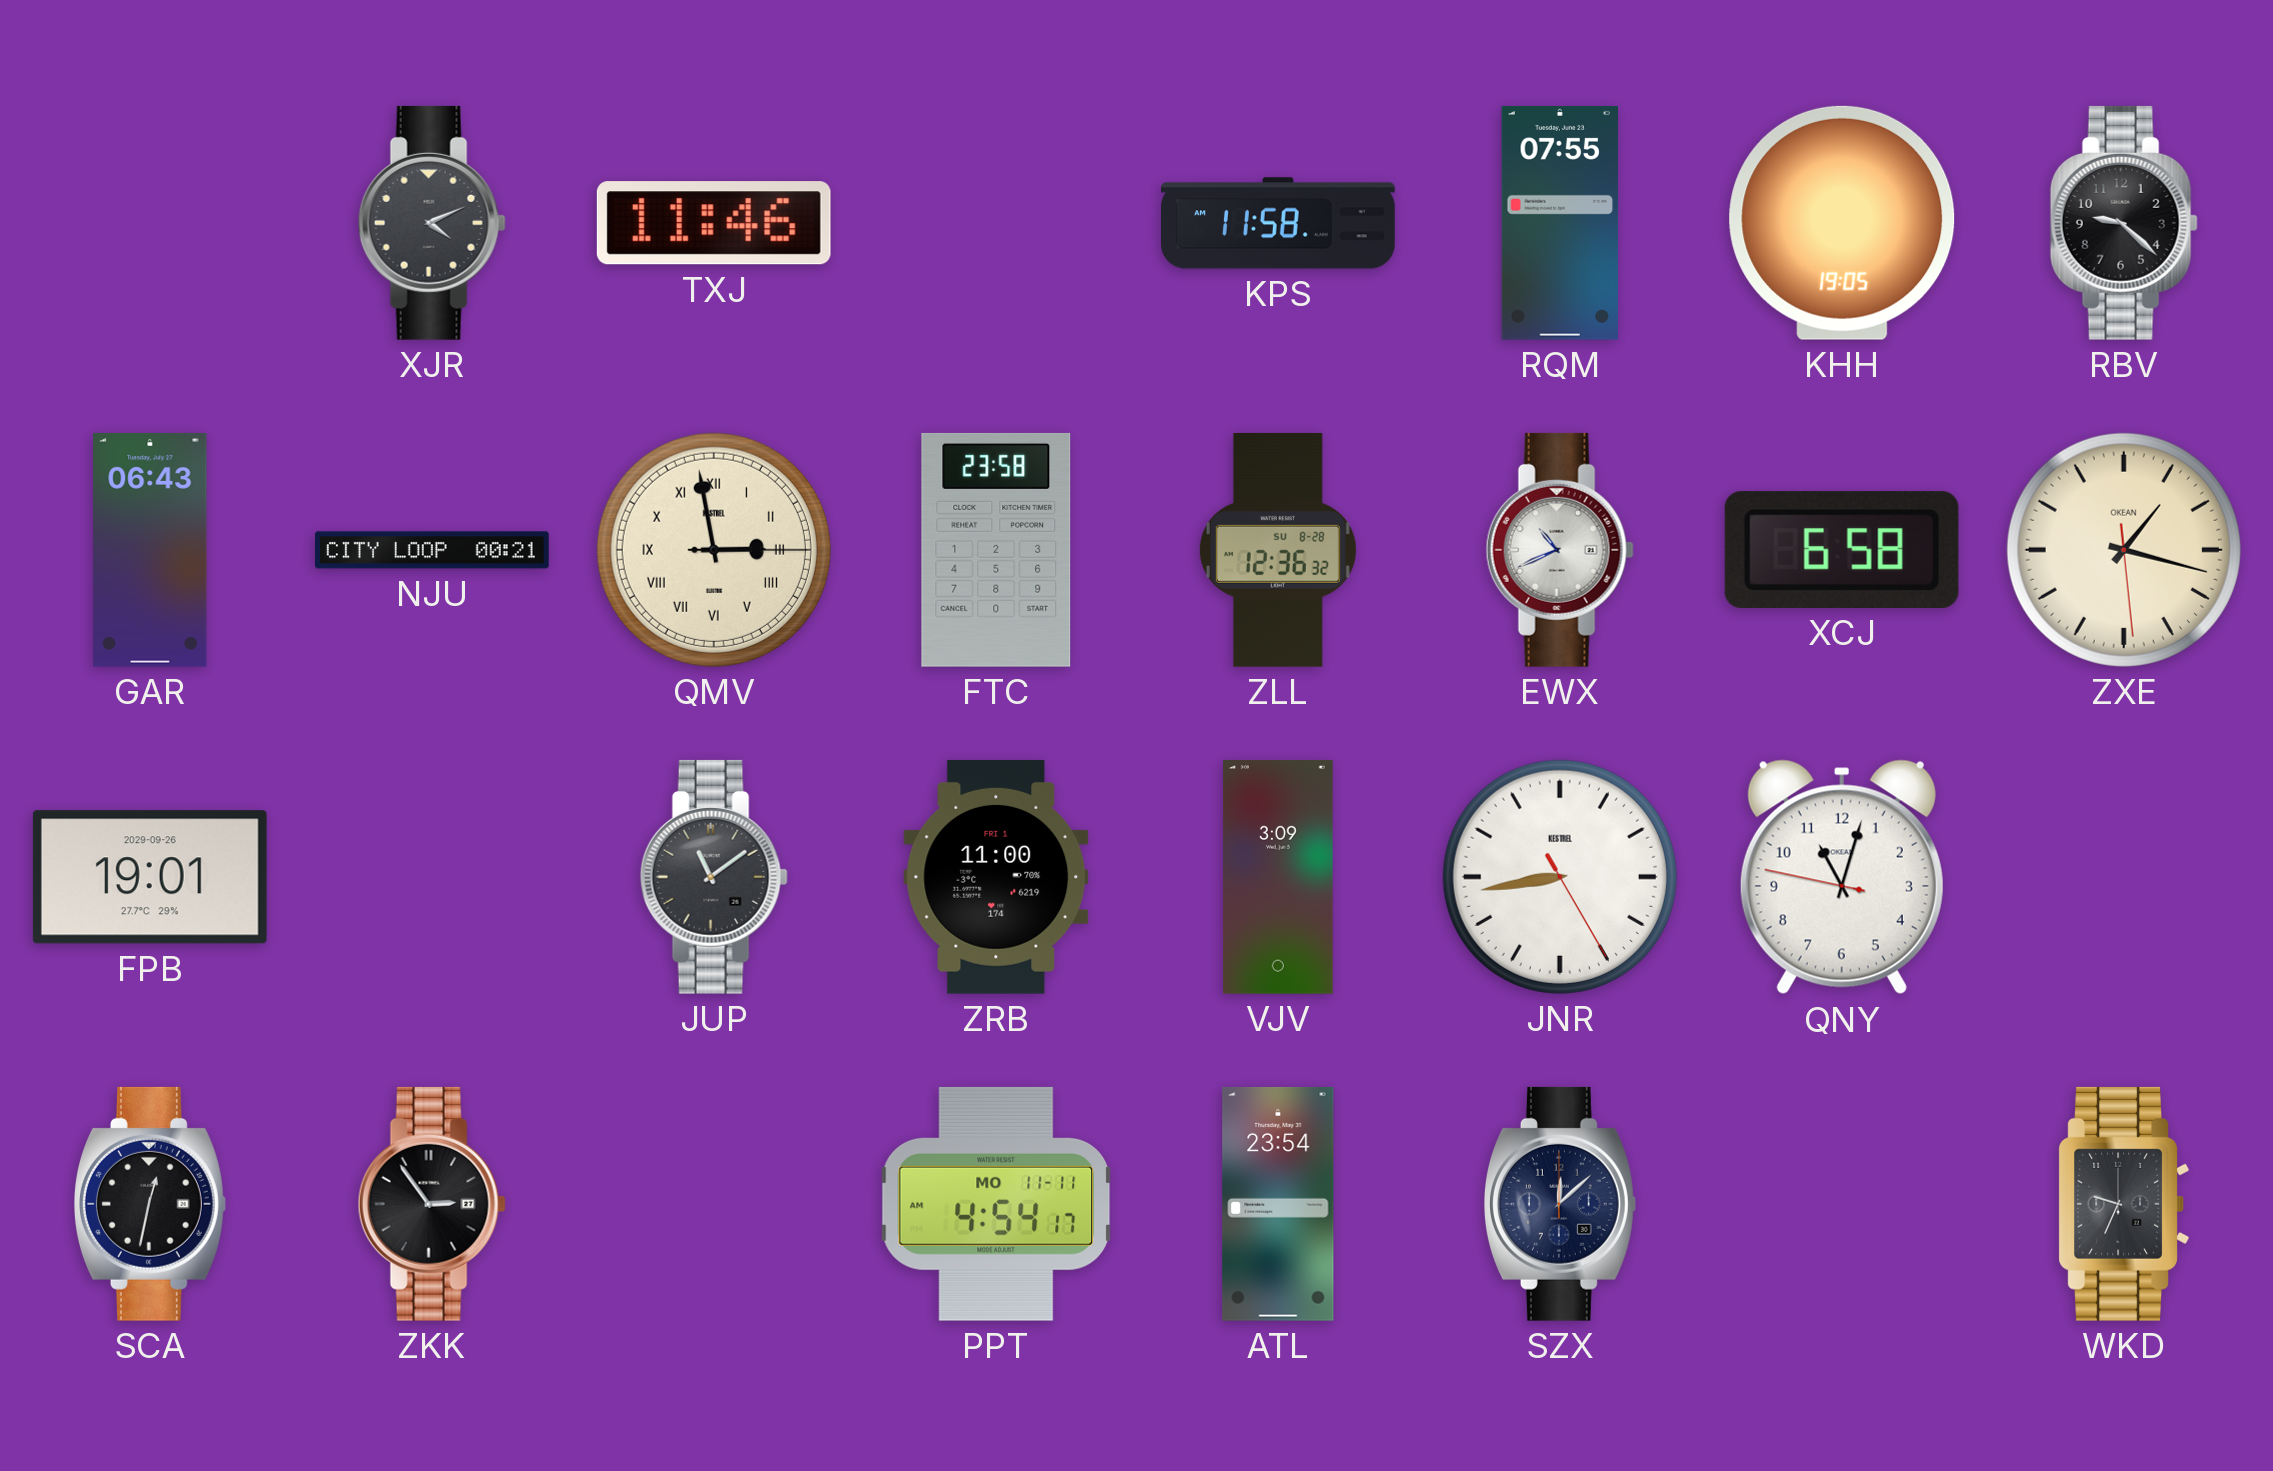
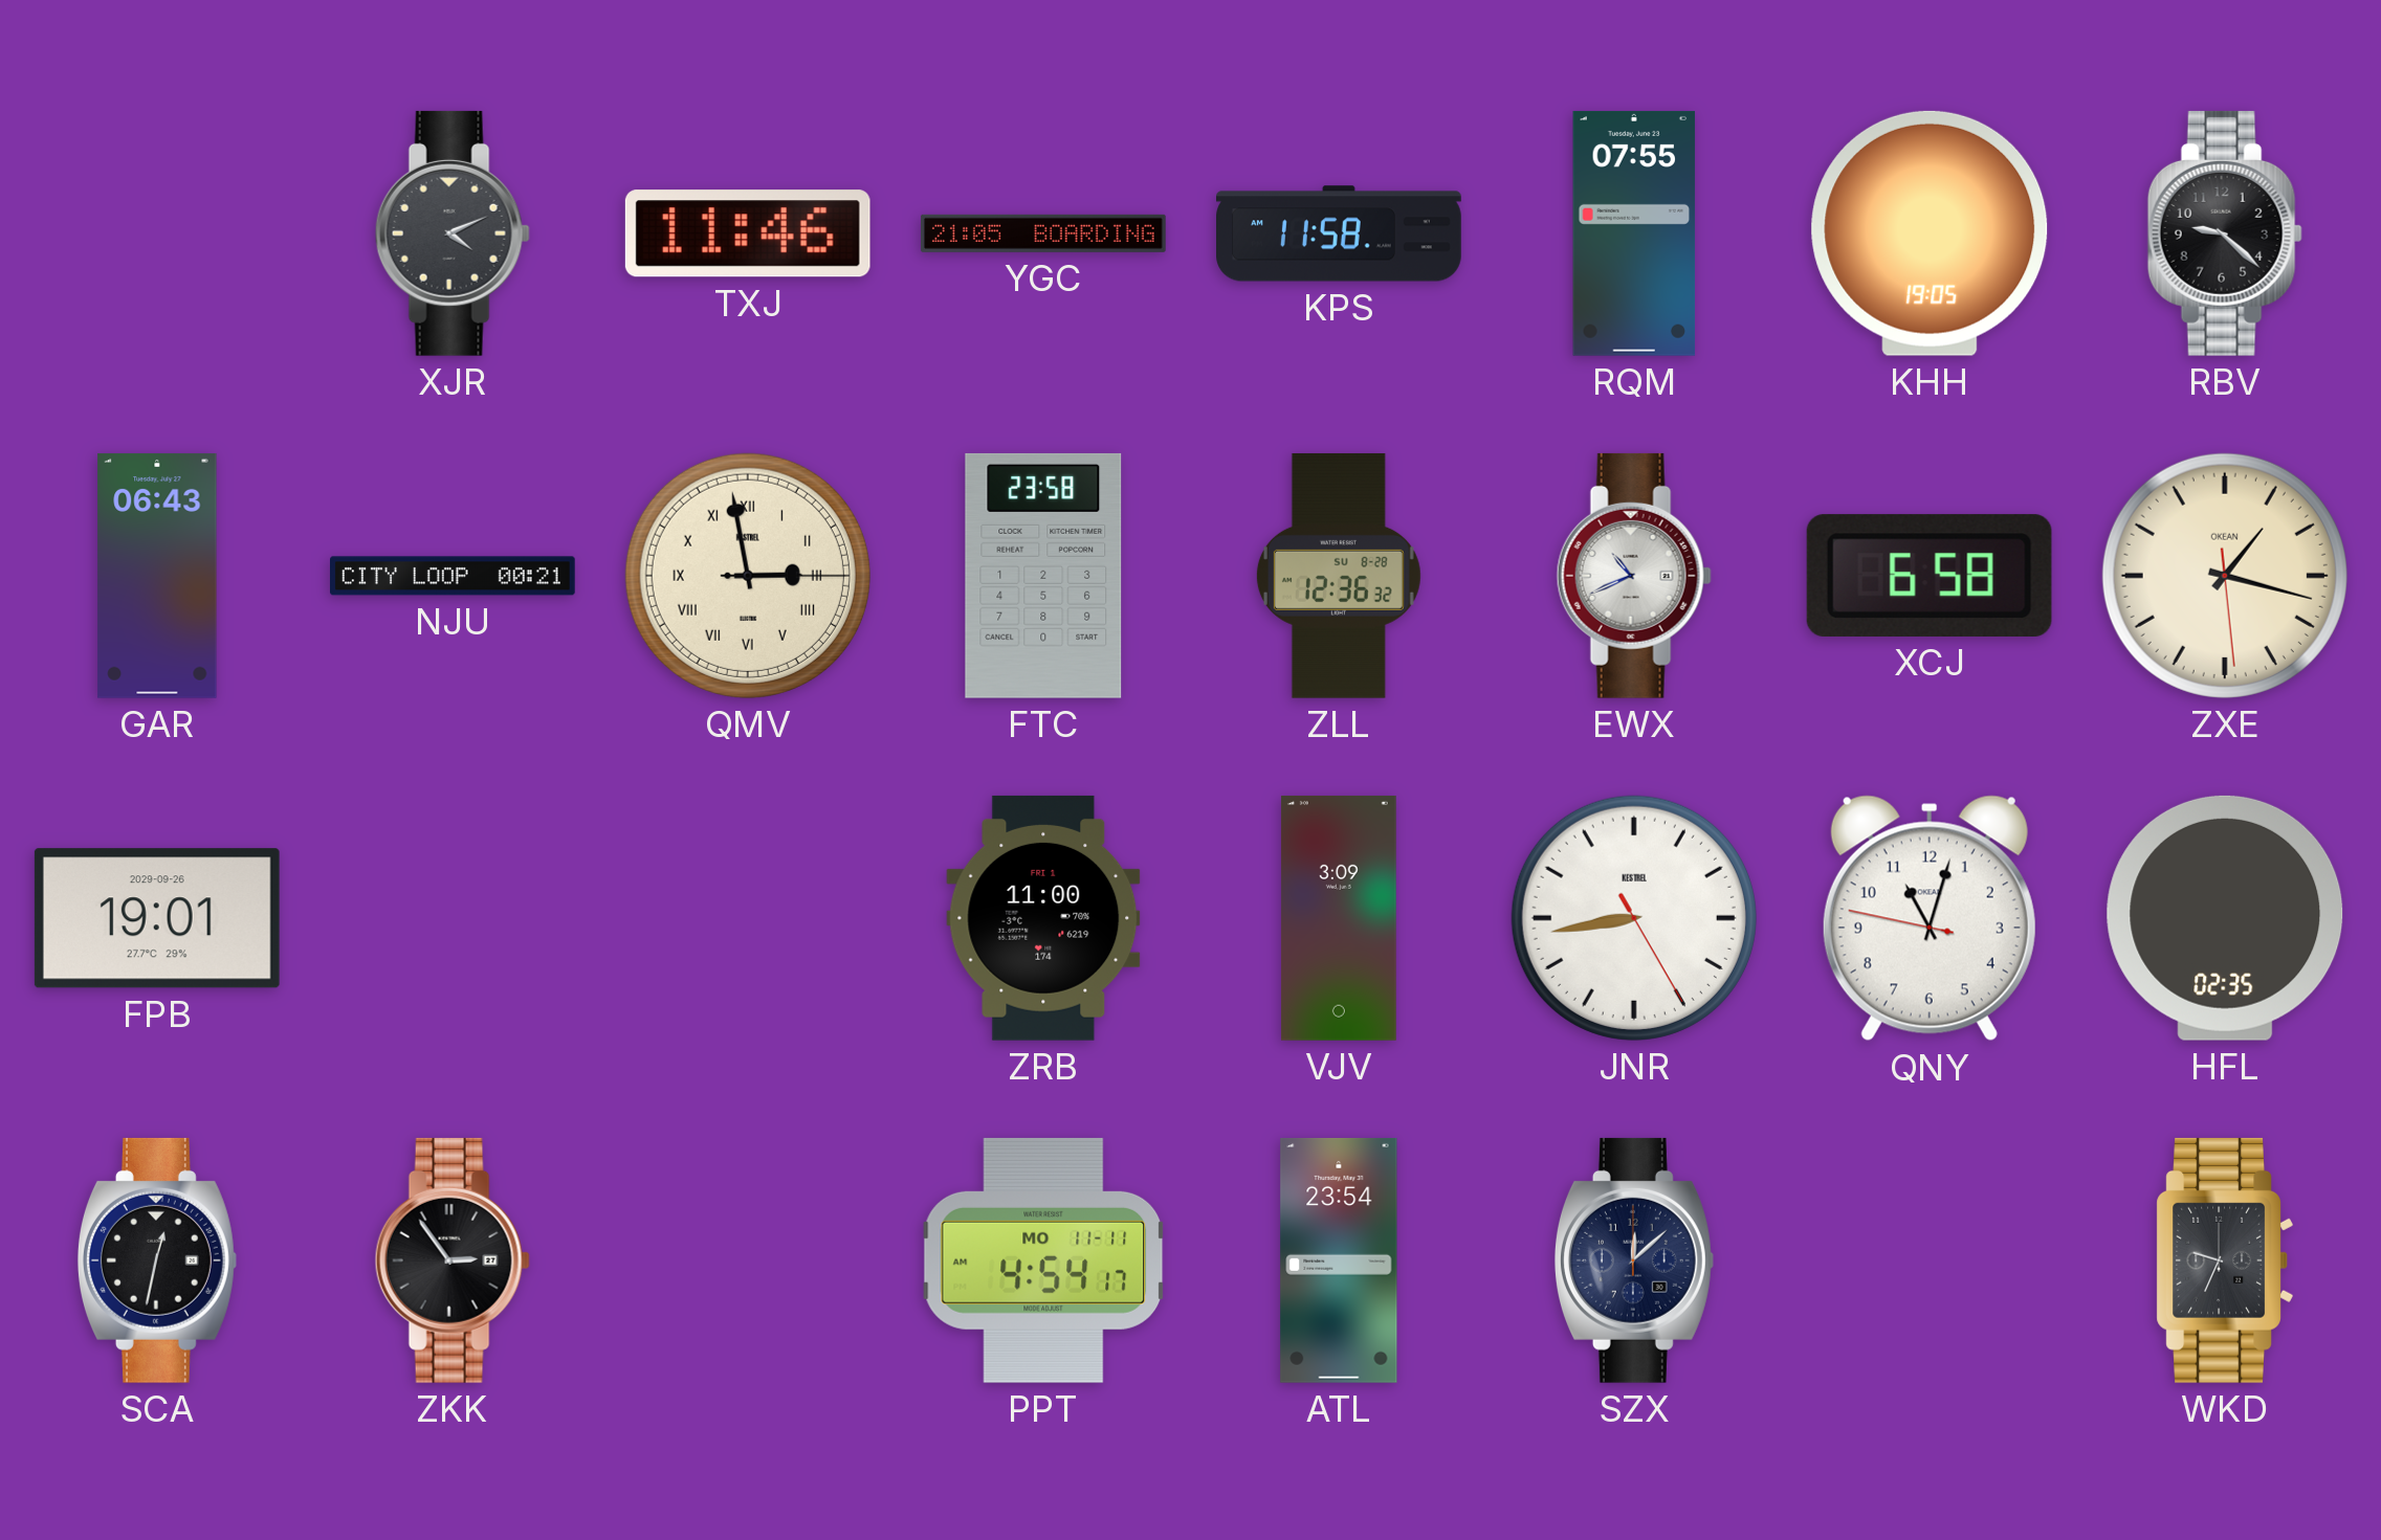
YGC: none -> 21:05 (1043, 233)
JUP: 11:09 -> none (714, 877)
HFL: none -> 02:35 (2225, 918)
